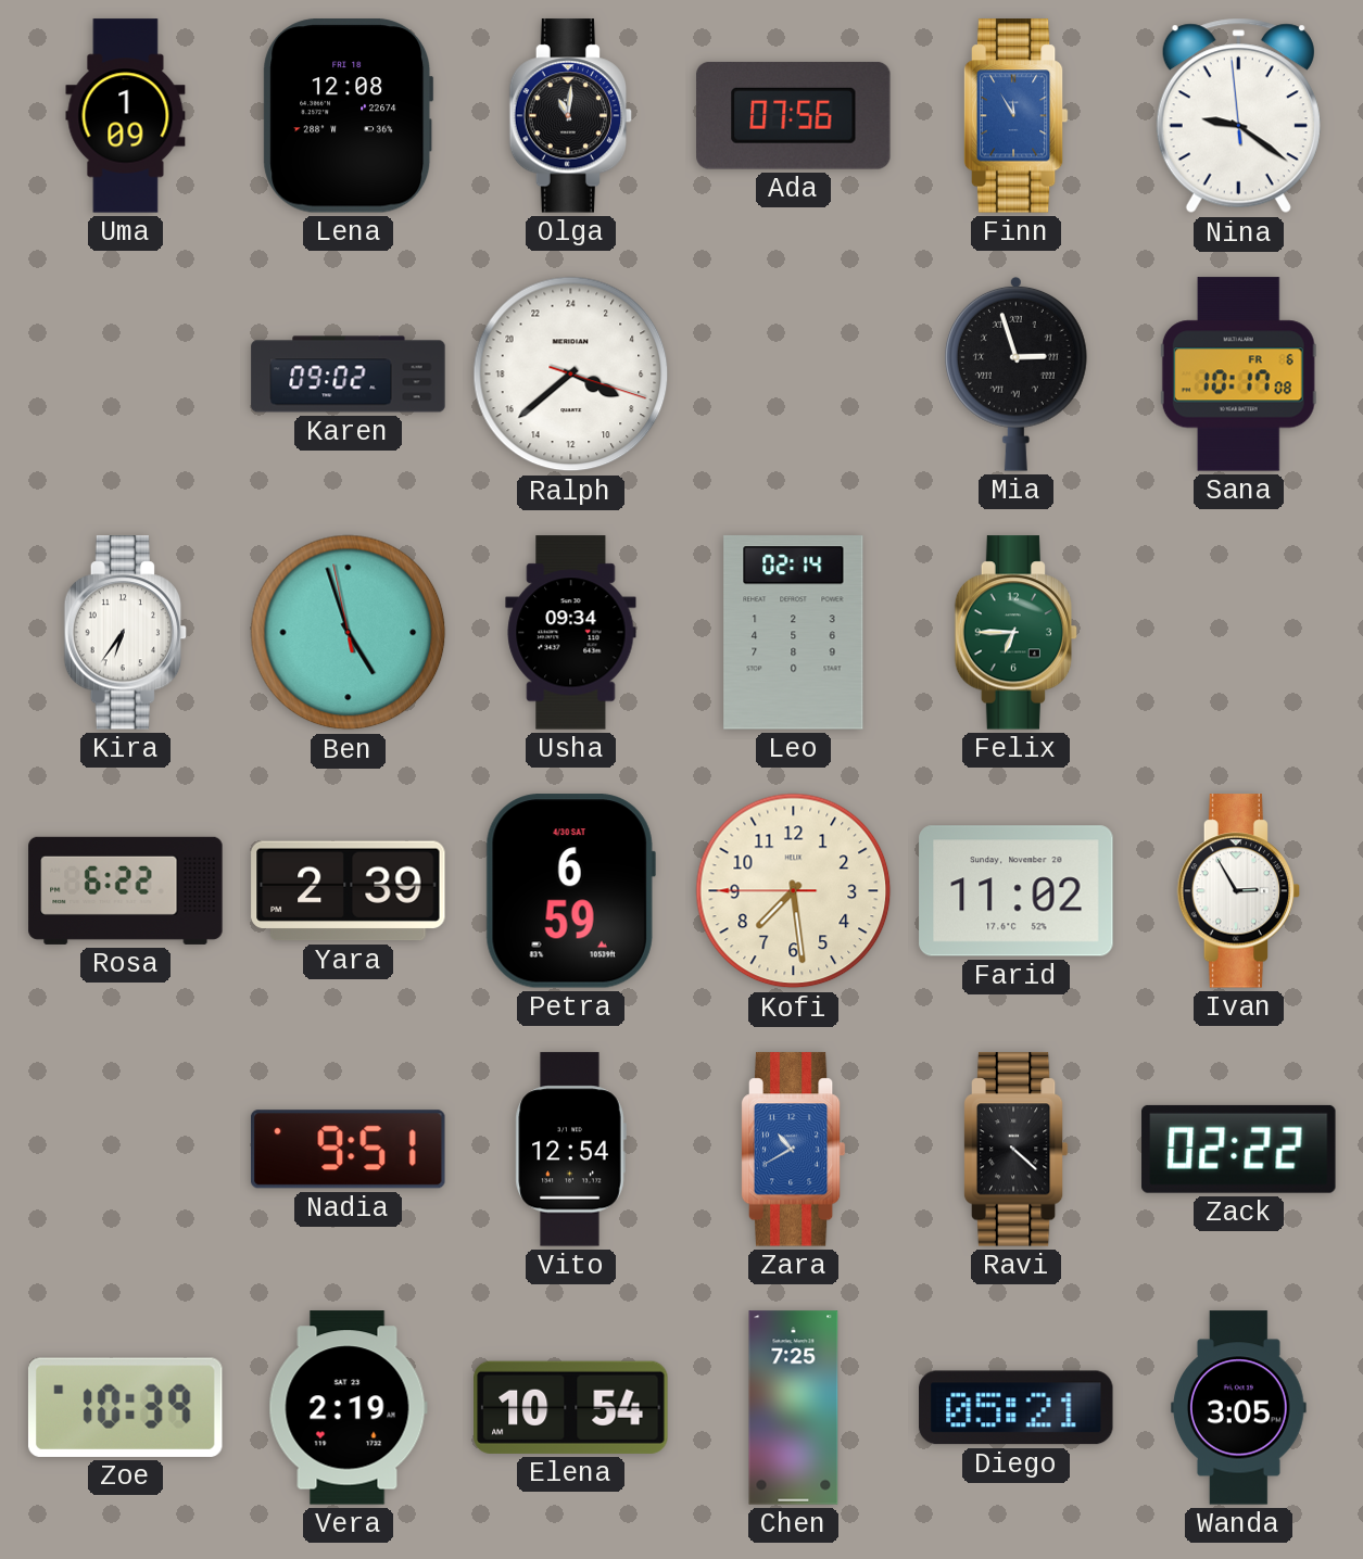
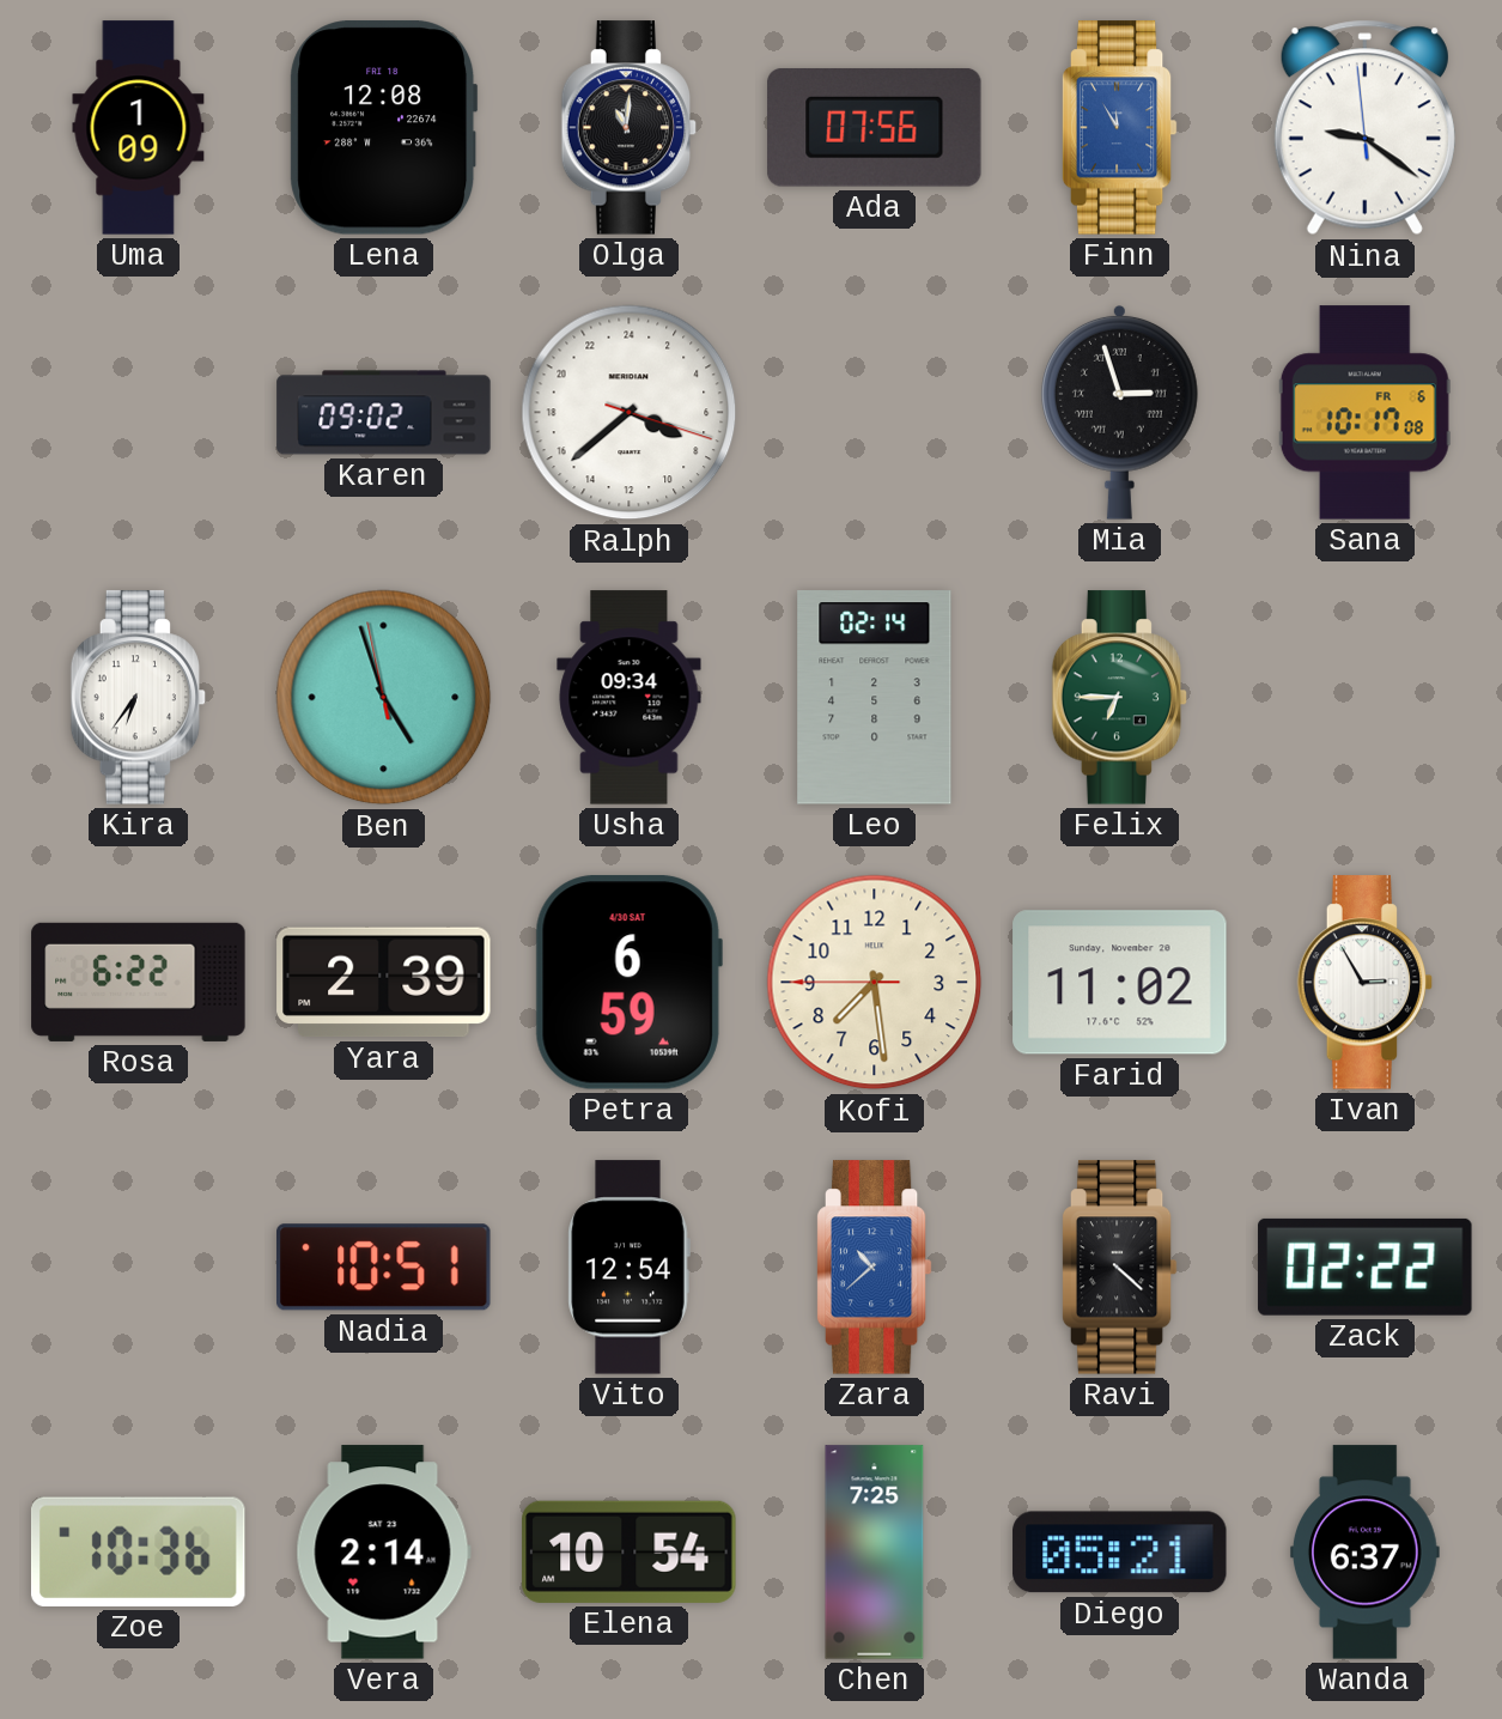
Nadia: 9:51 -> 10:51 (384, 1268)
Zara: 10:40 -> 10:38 (874, 1268)
Zoe: 10:39 -> 10:36 (138, 1551)
Vera: 2:19 -> 2:14 (383, 1553)
Wanda: 3:05 -> 6:37 (1366, 1553)
